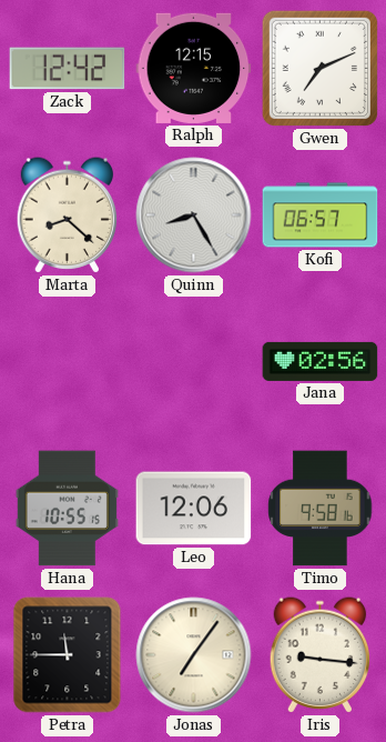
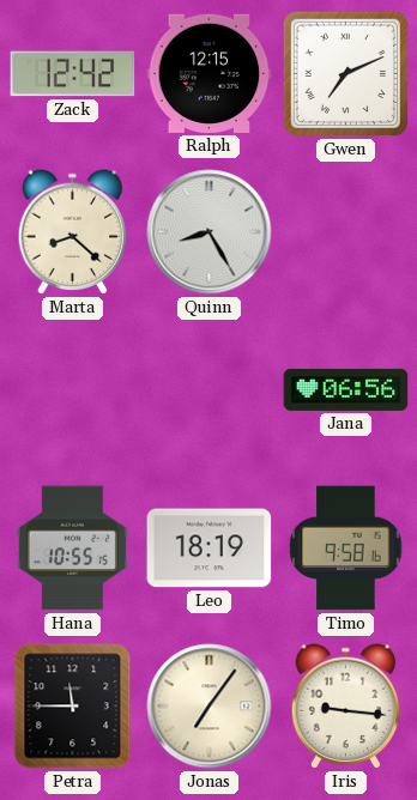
Kofi: 06:57 -> none (321, 215)
Jana: 02:56 -> 06:56 (346, 389)
Leo: 12:06 -> 18:19 (210, 549)
